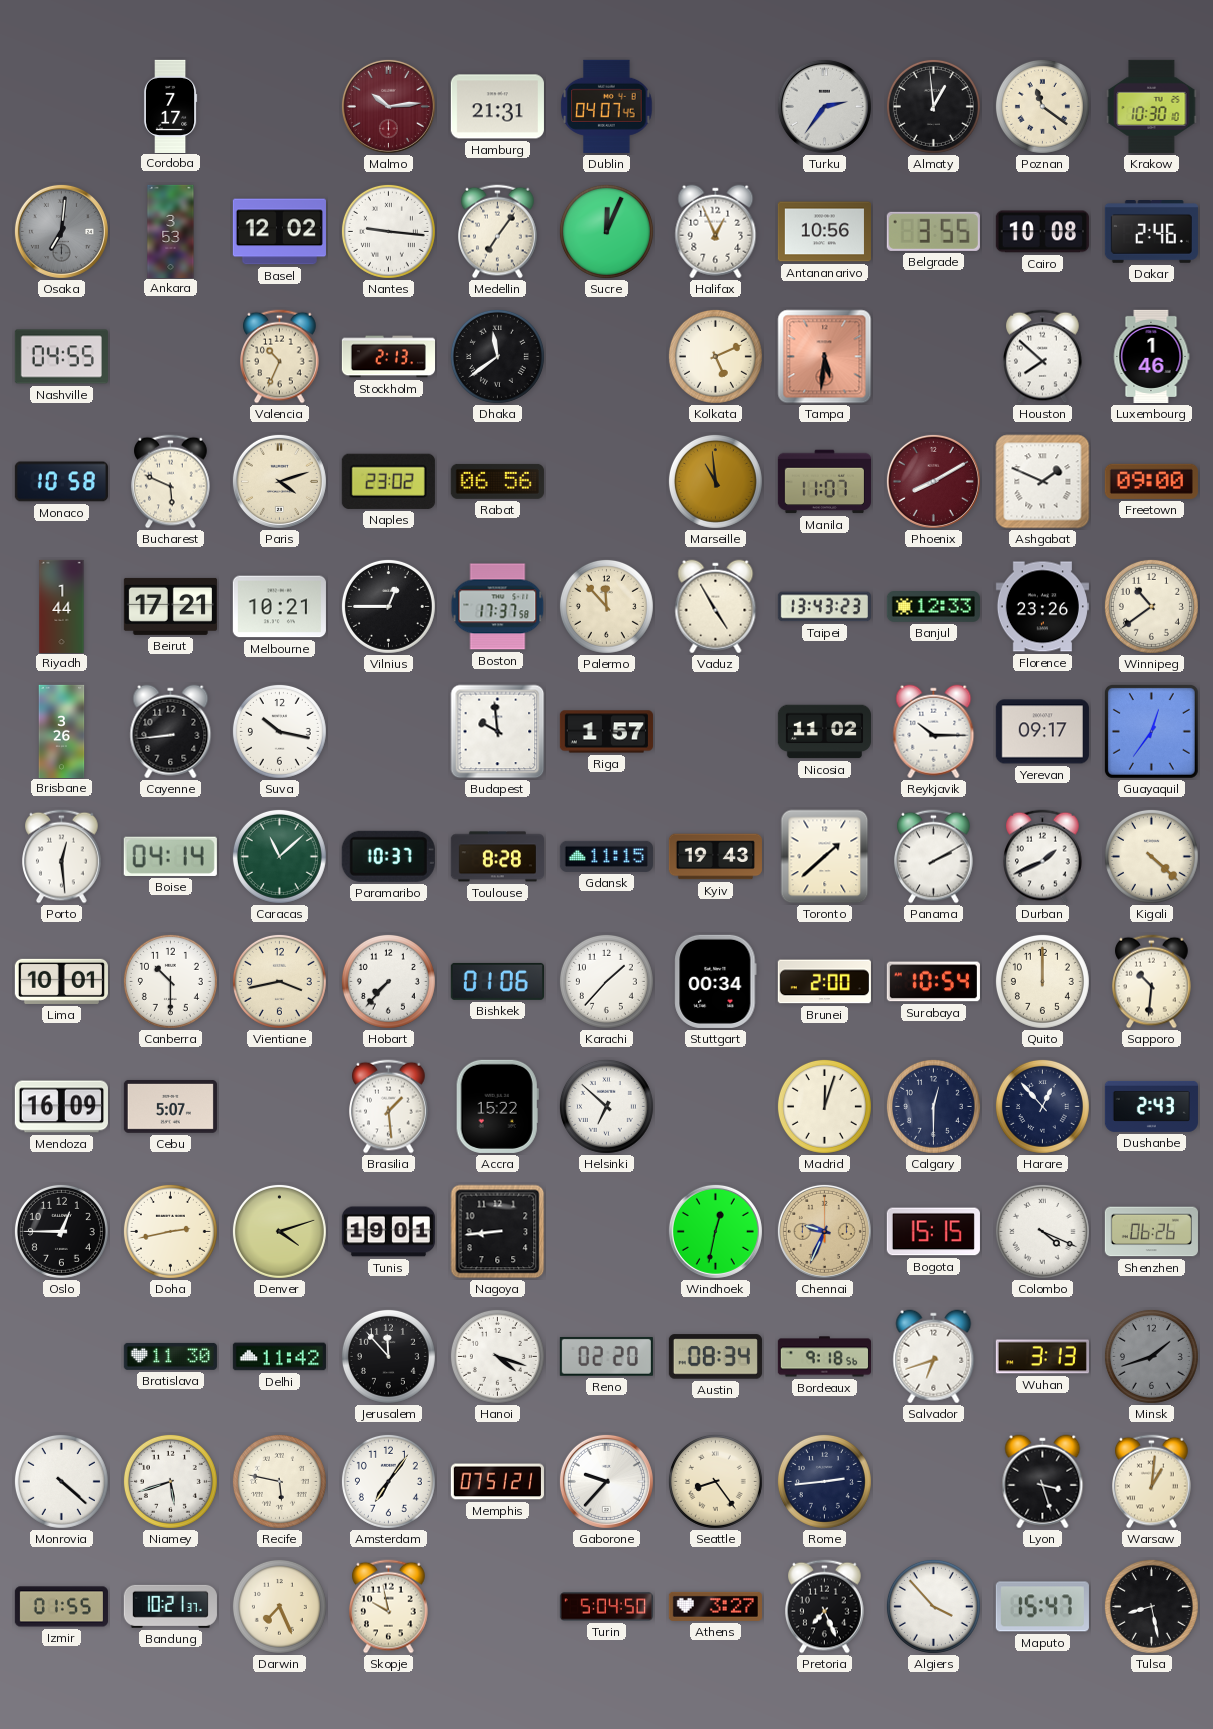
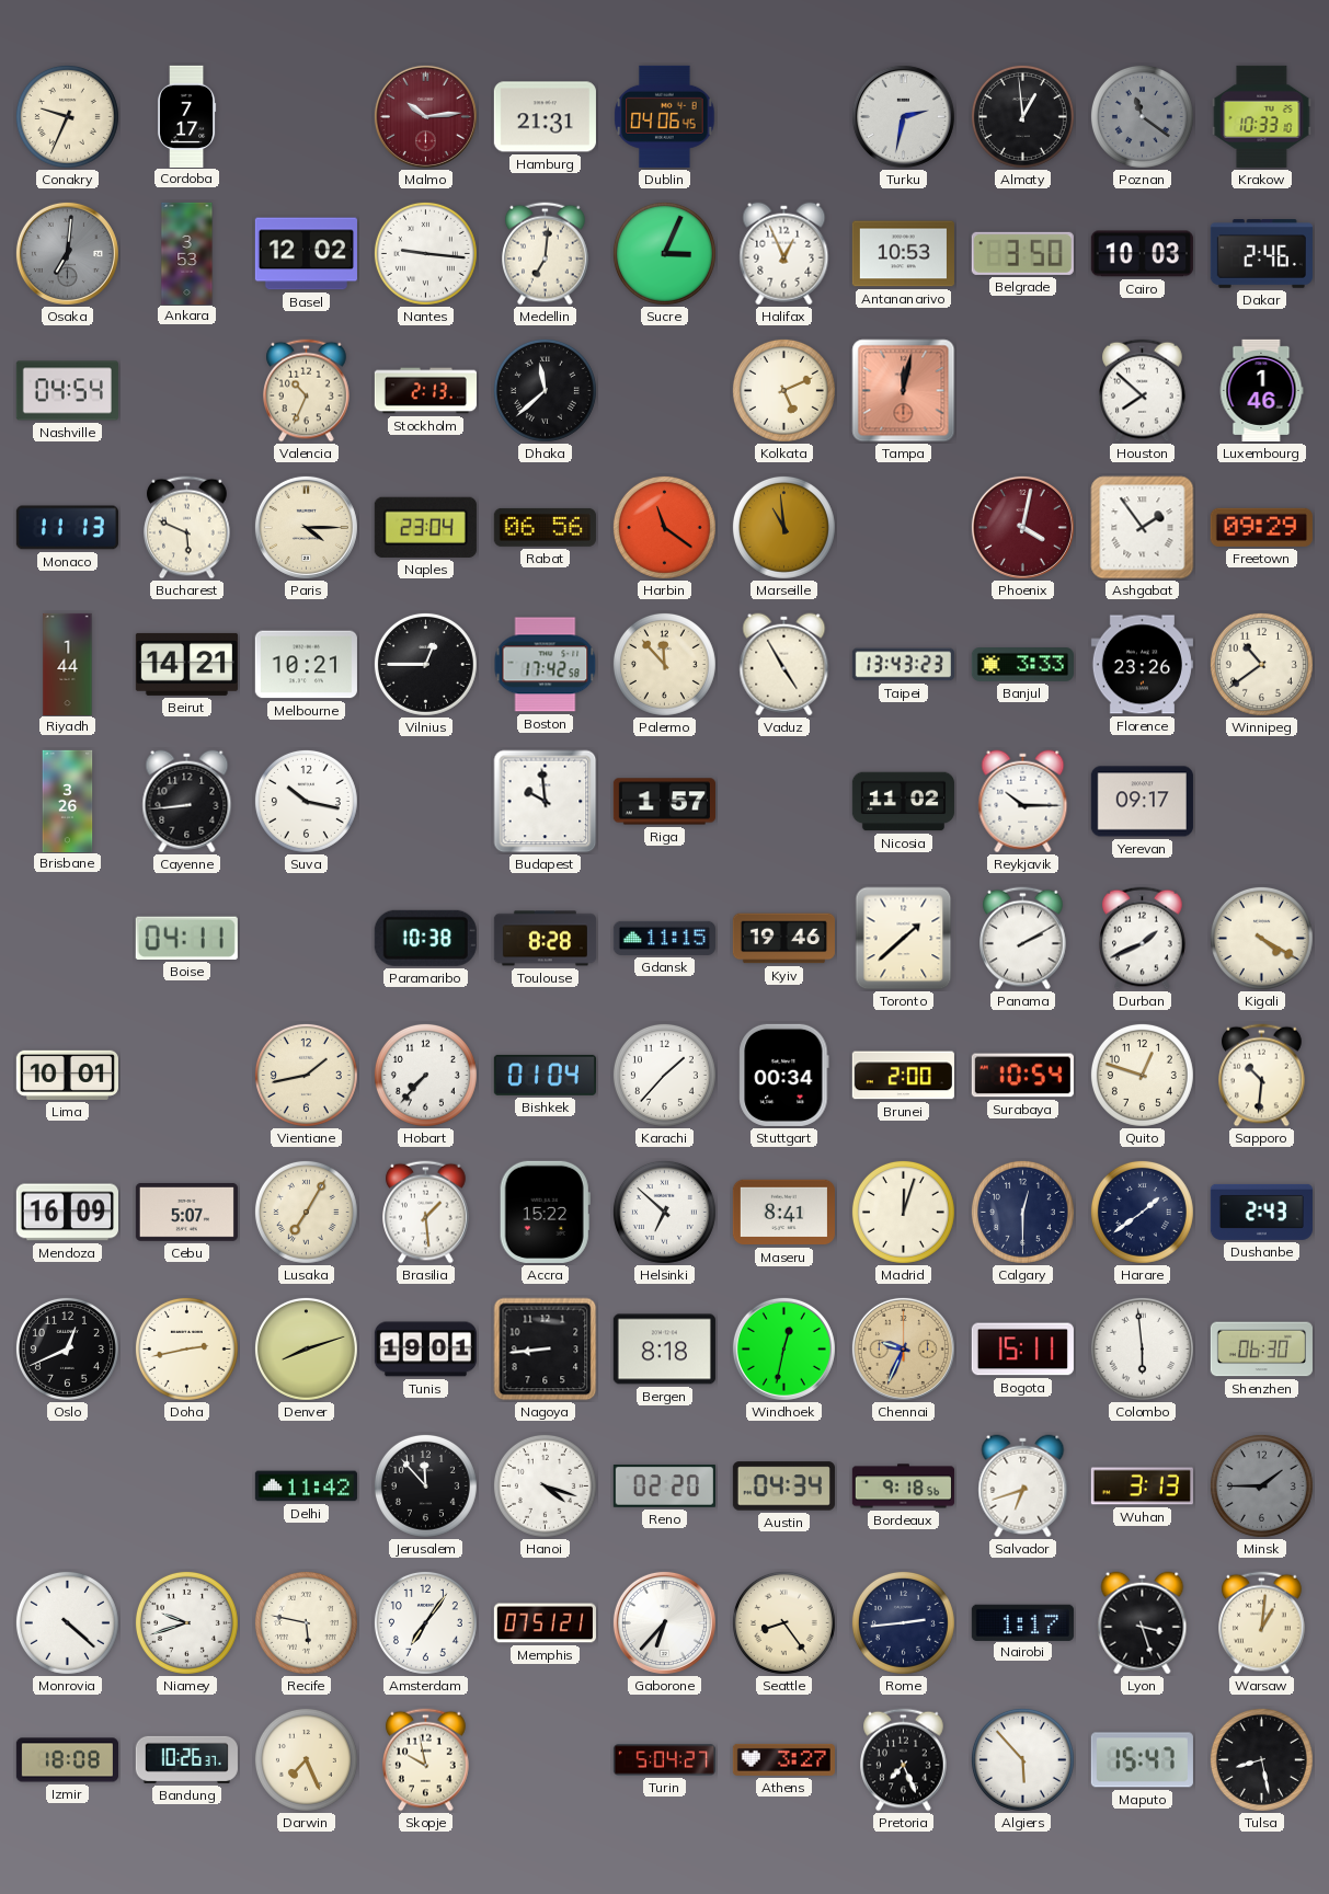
Conakry: none -> 9:34 (67, 116)
Dublin: 04:07 -> 04:06 (665, 116)
Turku: 2:36 -> 2:32 (903, 116)
Poznan dial: cream -> grey (1142, 116)
Krakow: 10:30 -> 10:33 (1262, 116)
Medellin: 7:06 -> 7:01 (546, 254)
Sucre: 12:04 -> 3:04 (664, 253)
Antananarivo: 10:56 -> 10:53 (903, 254)
Belgrade: 3:55 -> 3:50 (1022, 253)
Cairo: 10:08 -> 10:03 (1142, 254)
Nashville: 04:55 -> 04:54 (67, 391)
Dhaka: 11:39 -> 11:38 (545, 390)
Tampa: 5:31 -> 12:02 (904, 391)
Monaco: 10:58 -> 11:13 (67, 528)
Paris: 4:12 -> 4:15 (306, 527)
Naples: 23:02 -> 23:04 (425, 527)
Harbin: none -> 11:21 (664, 527)
Manila: 11:07 -> none (824, 482)
Phoenix: 8:10 -> 4:02 (1022, 527)
Ashgabat: 1:49 -> 1:54 (1143, 528)
Freetown: 09:00 -> 09:29 (1261, 527)
Beirut: 17:21 -> 14:21 (186, 664)
Boston: 17:37 -> 17:42 (546, 665)
Banjul: 12:33 -> 3:33 (1022, 665)
Guayaquil: 12:36 -> none (1151, 731)
Porto: 12:29 -> none (62, 857)
Boise: 04:14 -> 04:11 (186, 938)
Caracas: 11:08 -> none (279, 856)
Paramaribo: 10:37 -> 10:38 (425, 938)
Kyiv: 19:43 -> 19:46 (783, 939)
Kigali: 4:22 -> 4:20 (1261, 938)
Canberra: 10:30 -> none (170, 981)
Vientiane: 3:43 -> 1:43 (306, 1075)
Bishkek: 01:06 -> 01:04 (545, 1075)
Quito: 12:00 -> 12:48 (1142, 1075)
Lusaka: none -> 7:05 (306, 1212)
Maseru: none -> 8:41 (783, 1213)
Harare: 12:53 -> 1:39 (1142, 1212)
Oslo: 12:45 -> 12:41 (67, 1348)
Denver: 4:12 -> 8:12 (306, 1348)
Bergen: none -> 8:18 (664, 1350)
Bogota: 15:15 -> 15:11 (1022, 1350)
Colombo: 4:19 -> 5:59 (1142, 1348)
Shenzhen: 06:26 -> 06:30 (1261, 1350)
Bratislava: 11:30 -> none (170, 1356)
Austin: 08:34 -> 04:34 (783, 1486)
Minsk: 1:42 -> 1:45 (1261, 1485)
Niamey: 5:42 -> 9:42 (186, 1622)
Gaborone: 9:37 -> 6:37 (664, 1622)
Nairobi: none -> 1:17 (1022, 1622)
Izmir: 01:55 -> 18:08 (67, 1760)
Bandung: 10:21 -> 10:26 (186, 1759)
Turin: 5:04:50 -> 5:04:27 (664, 1760)
Algiers: 3:53 -> 5:53 (1022, 1759)
